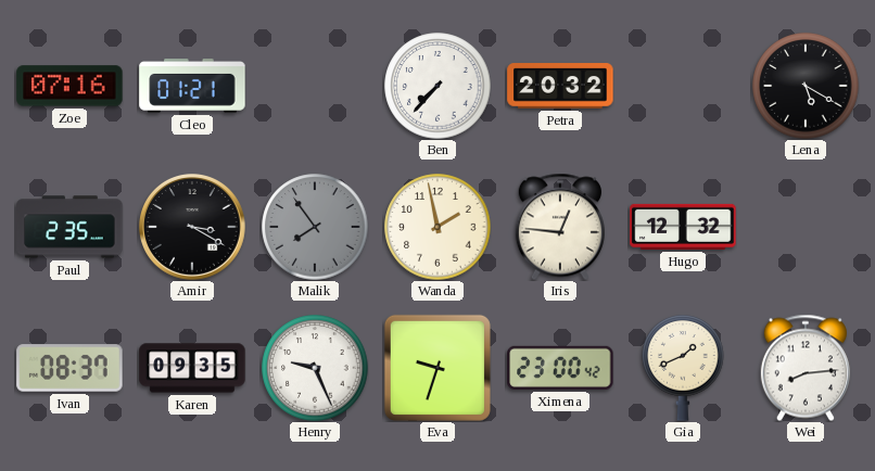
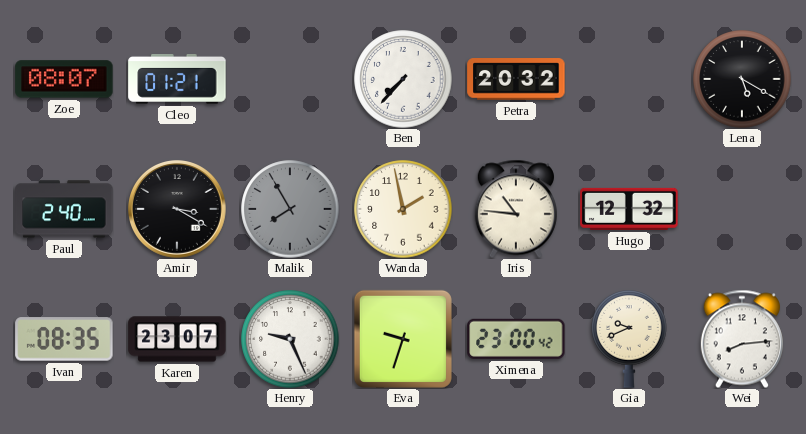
Zoe: 07:16 -> 08:07 (64, 79)
Paul: 2:35 -> 2:40 (64, 209)
Malik: 7:54 -> 7:55 (290, 209)
Iris: 12:46 -> 10:46 (516, 209)
Ivan: 08:37 -> 08:35 (64, 339)
Karen: 09:35 -> 23:07 (177, 339)
Gia: 1:41 -> 9:41 (629, 339)
